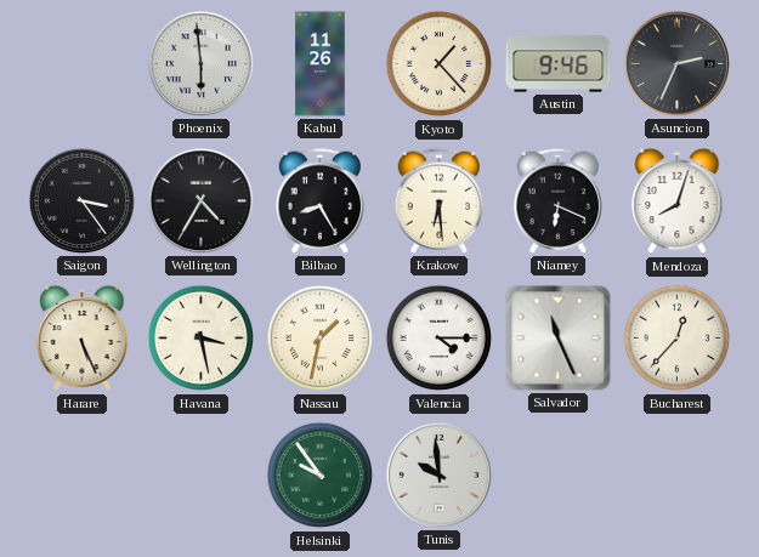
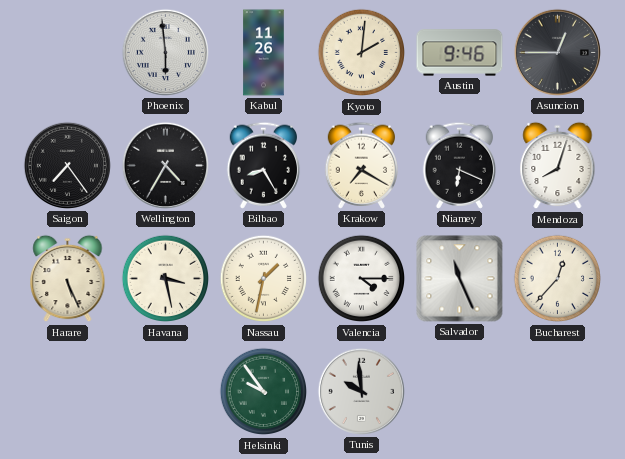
Kyoto: 1:23 -> 2:01 (362, 53)
Asuncion: 2:34 -> 12:45 (557, 52)
Saigon: 3:24 -> 7:24 (67, 165)
Krakow: 6:29 -> 7:20 (362, 165)
